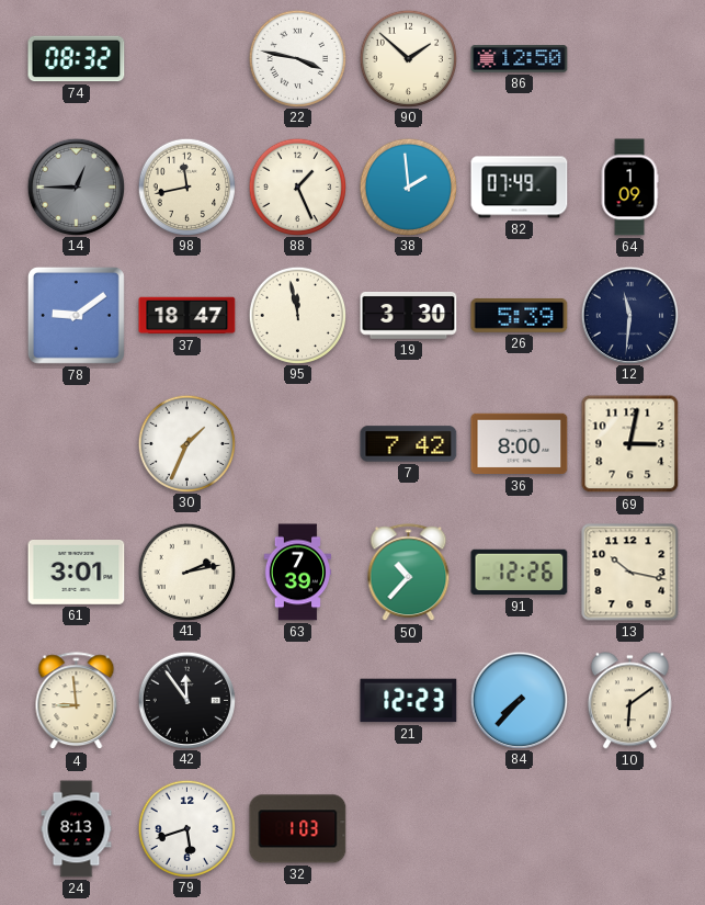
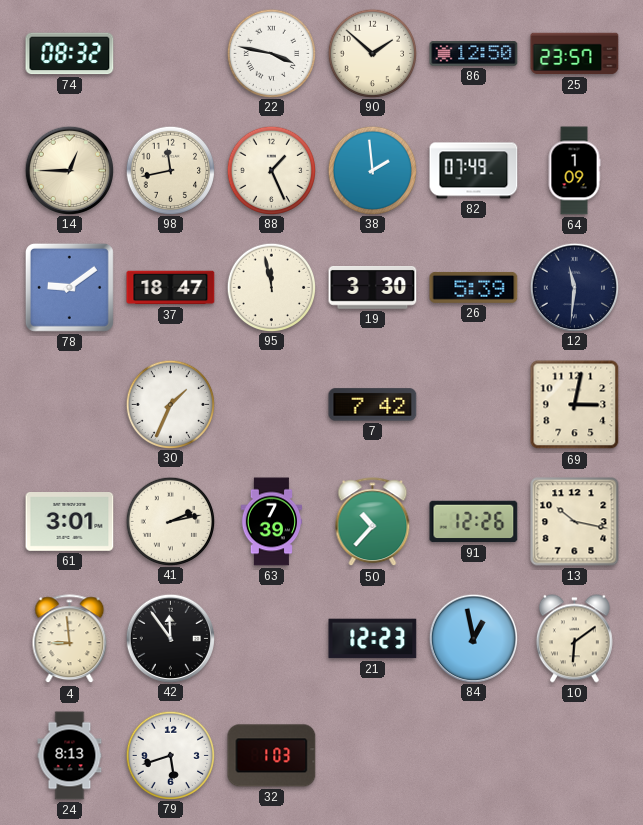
25: none -> 23:57 (575, 54)
14 dial: grey -> cream (69, 170)
36: 8:00 -> none (520, 444)
84: 7:37 -> 12:58 (473, 638)
